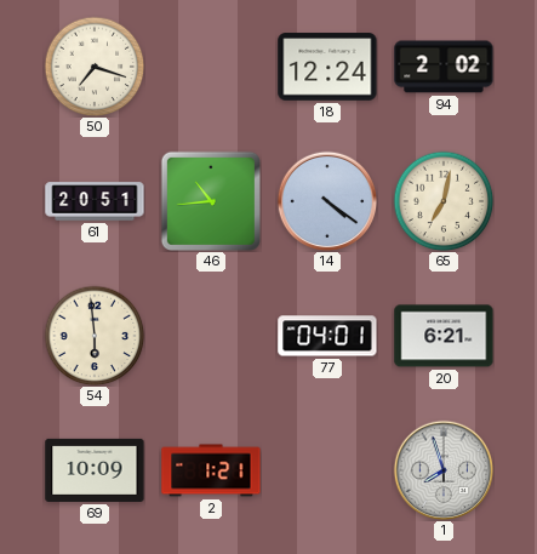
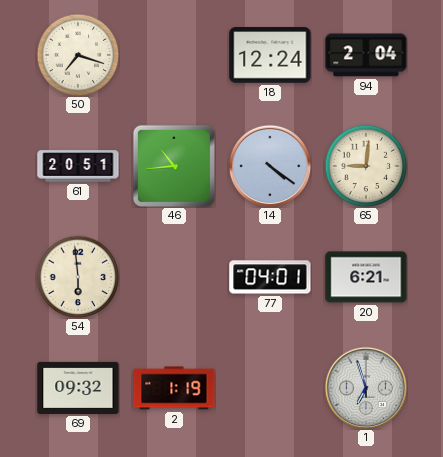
94: 2:02 -> 2:04 (366, 55)
65: 7:02 -> 9:01 (366, 166)
69: 10:09 -> 09:32 (78, 388)
2: 1:21 -> 1:19 (174, 388)
1: 7:57 -> 6:57 (366, 388)
